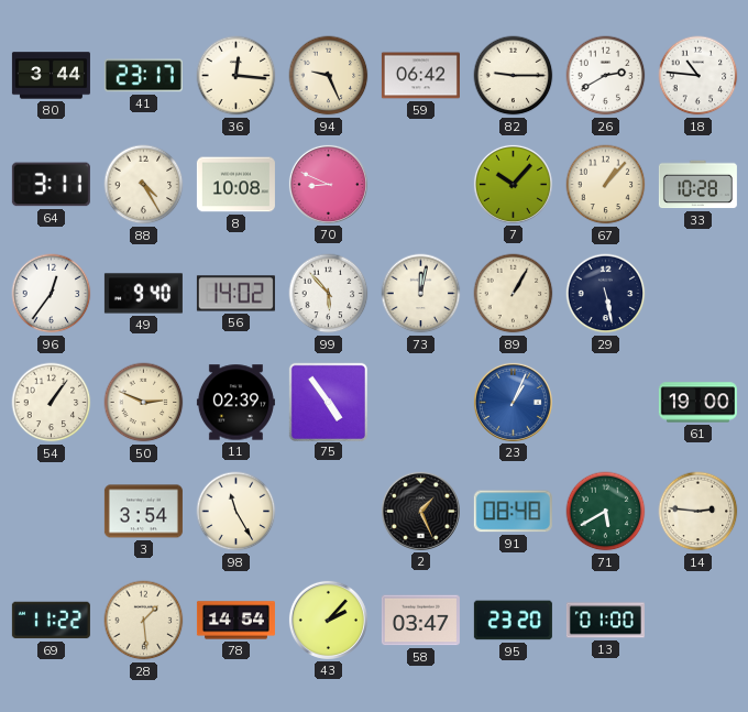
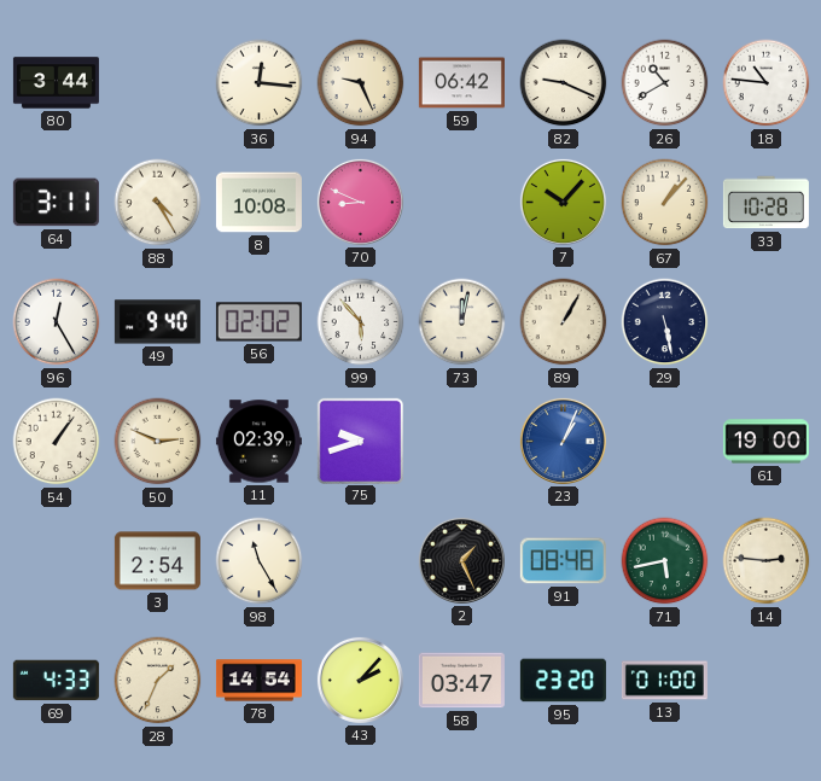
41: 23:17 -> none (143, 76)
82: 9:15 -> 9:19 (564, 83)
26: 2:40 -> 10:40 (665, 83)
96: 12:36 -> 12:25 (57, 322)
56: 14:02 -> 02:02 (258, 322)
75: 4:54 -> 9:42 (360, 441)
3: 3:54 -> 2:54 (157, 561)
71: 5:40 -> 5:43 (665, 561)
69: 11:22 -> 4:33 (56, 681)
28: 1:29 -> 1:34 (158, 681)
